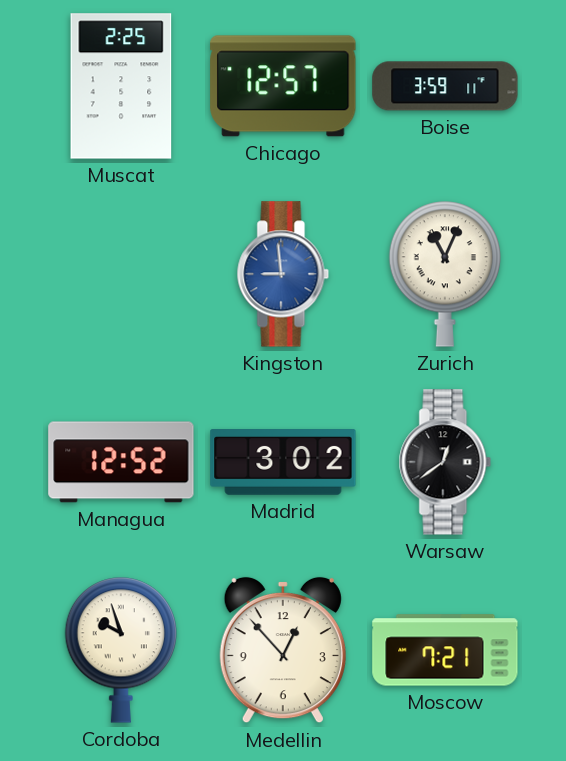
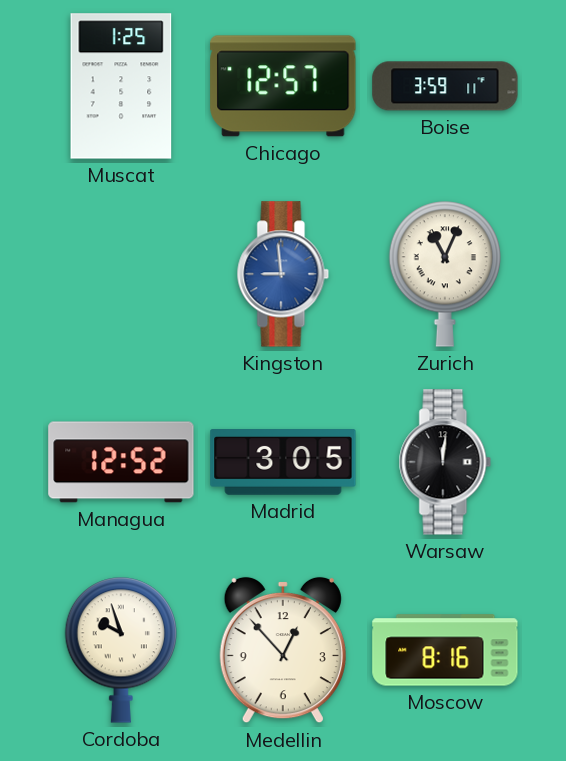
Muscat: 2:25 -> 1:25 (121, 86)
Madrid: 3:02 -> 3:05 (283, 463)
Warsaw: 12:39 -> 12:01 (445, 462)
Moscow: 7:21 -> 8:16 (445, 650)
